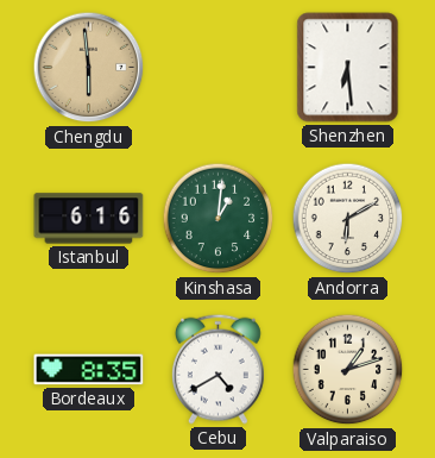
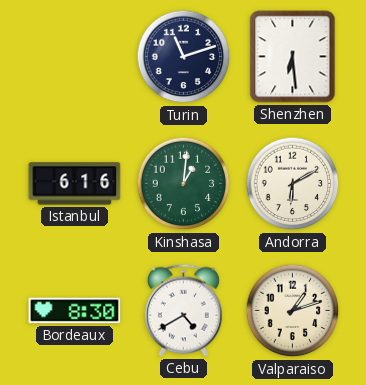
Chengdu: 5:59 -> none (89, 68)
Turin: none -> 11:12 (184, 57)
Bordeaux: 8:35 -> 8:30 (75, 311)
